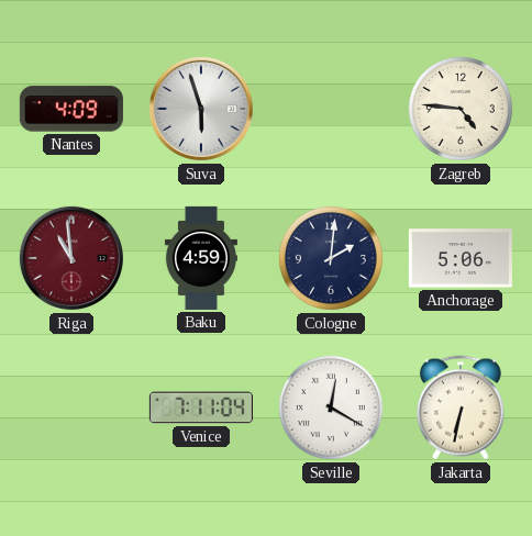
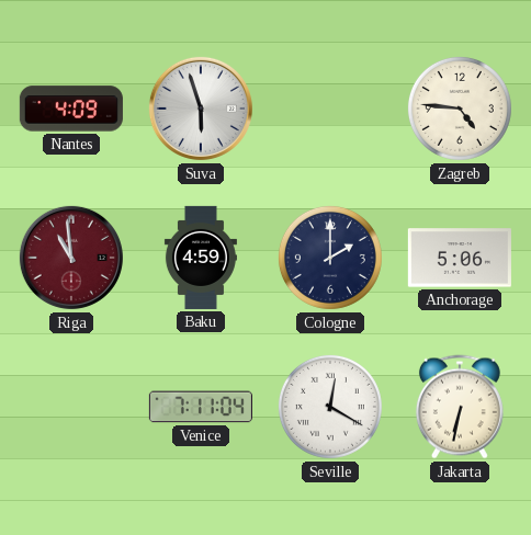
Cologne: 2:01 -> 2:00 (330, 258)
